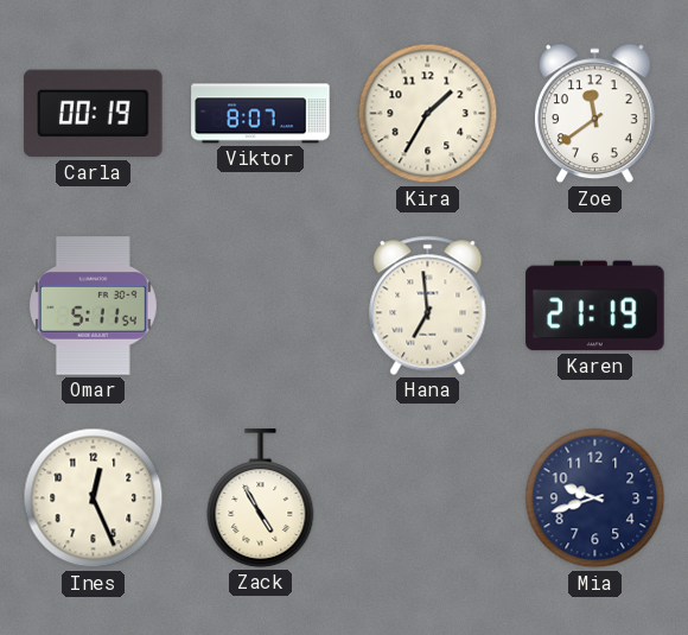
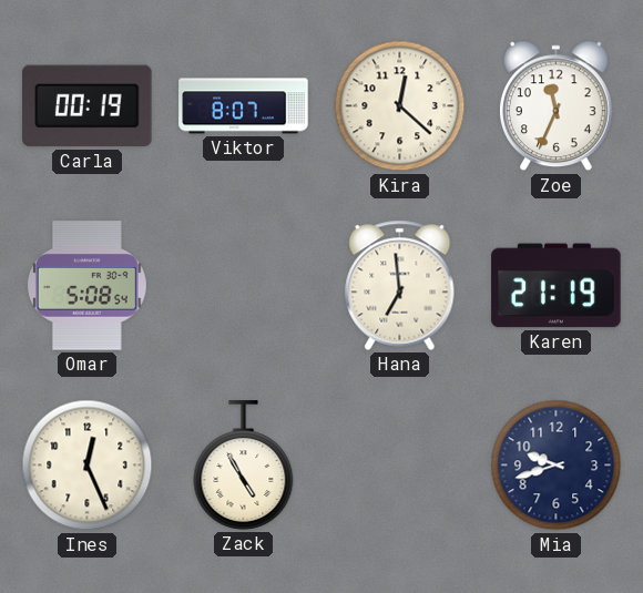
Kira: 1:35 -> 12:22 (400, 106)
Zoe: 11:39 -> 11:34 (555, 106)
Omar: 5:11 -> 5:08 (86, 286)
